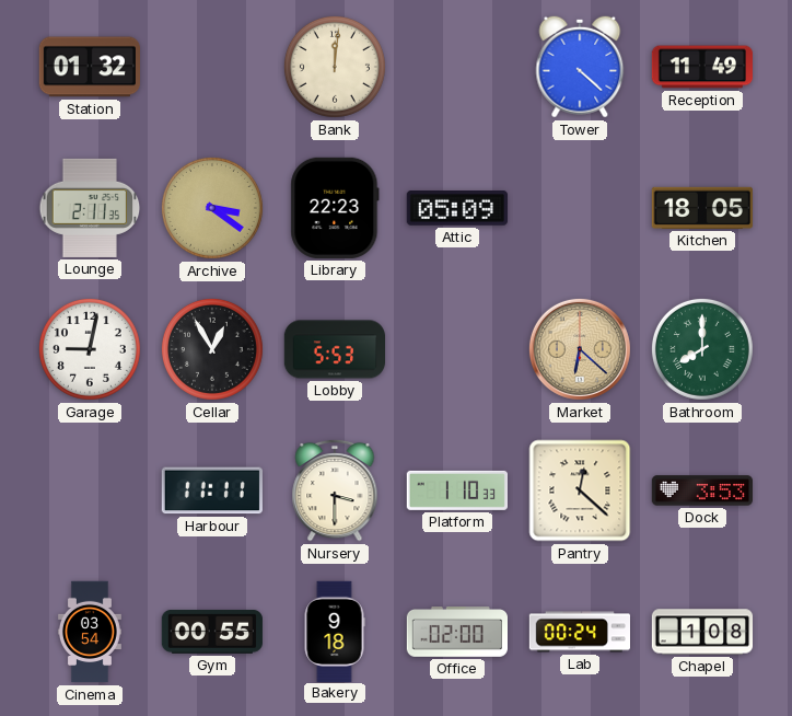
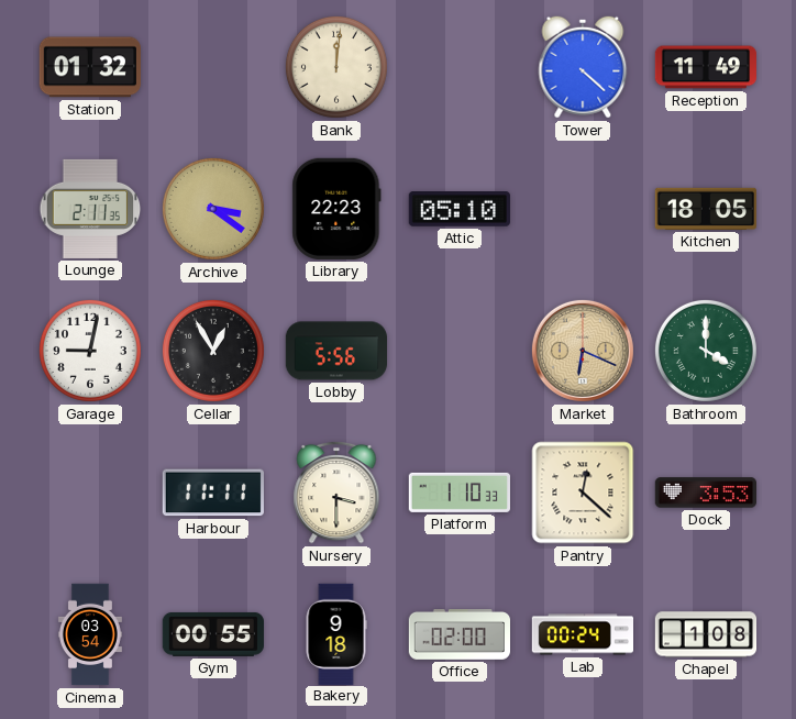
Attic: 05:09 -> 05:10 (460, 210)
Lobby: 5:53 -> 5:56 (336, 351)
Market: 6:22 -> 6:19 (583, 351)
Bathroom: 8:00 -> 4:00 (706, 351)
